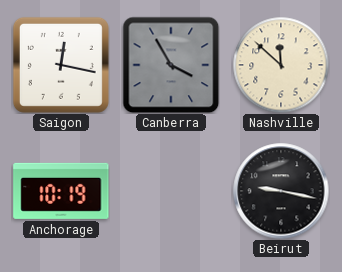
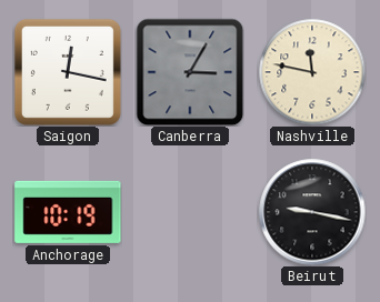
Canberra: 3:55 -> 3:05 (190, 72)
Nashville: 11:52 -> 11:47 (312, 72)
